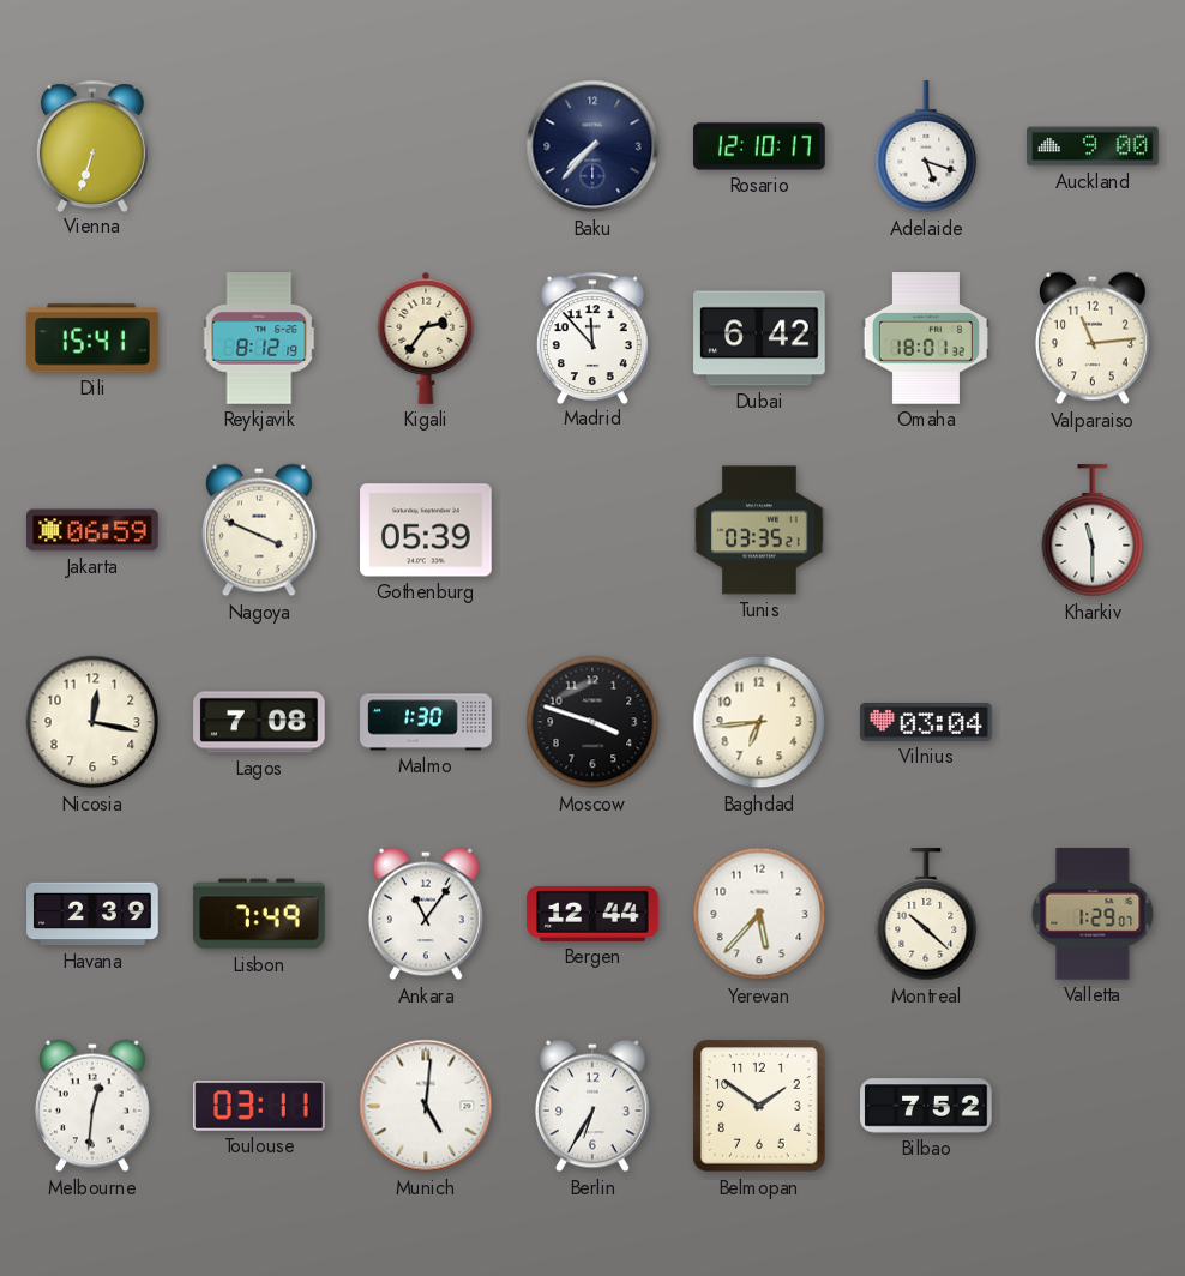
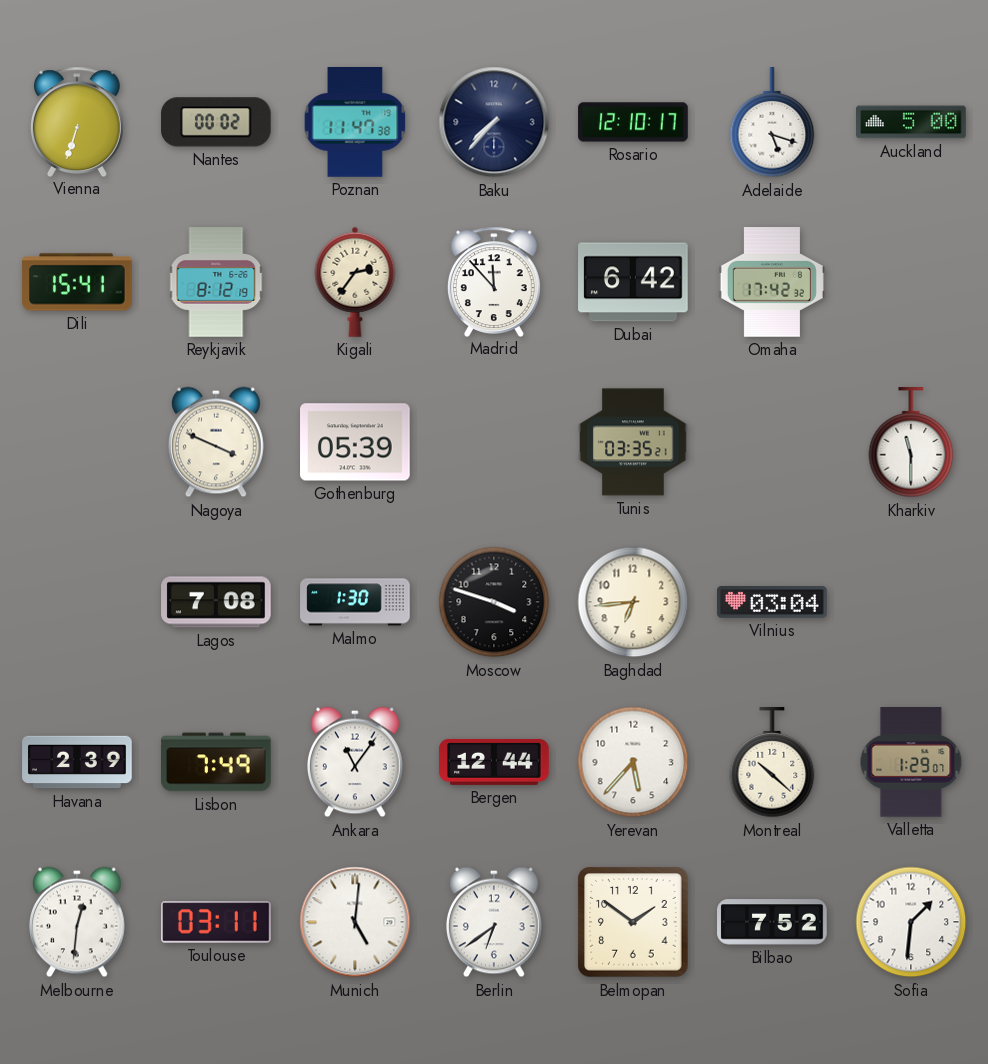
Nantes: none -> 00:02 (217, 122)
Poznan: none -> 11:47 (355, 123)
Auckland: 9:00 -> 5:00 (911, 122)
Omaha: 18:01 -> 17:42 (772, 282)
Valparaiso: 11:14 -> none (1093, 338)
Jakarta: 06:59 -> none (92, 530)
Nicosia: 12:17 -> none (92, 722)
Berlin: 6:35 -> 6:39 (494, 922)
Sofia: none -> 1:31 (911, 922)
